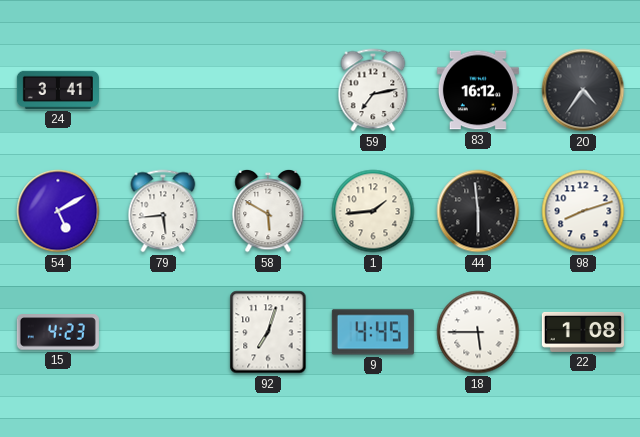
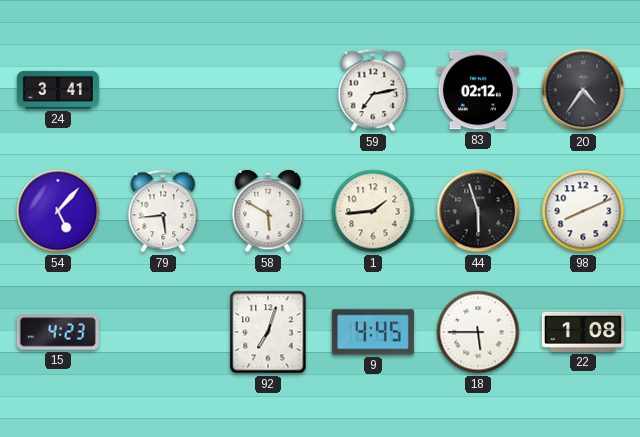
83: 16:12 -> 02:12 (478, 90)
54: 5:10 -> 5:07 (58, 211)
44: 5:59 -> 5:57 (478, 211)
98: 8:12 -> 8:11 (583, 211)
